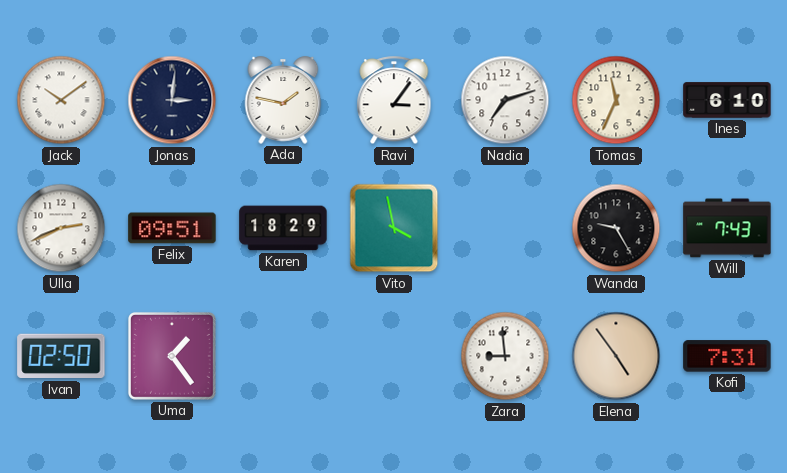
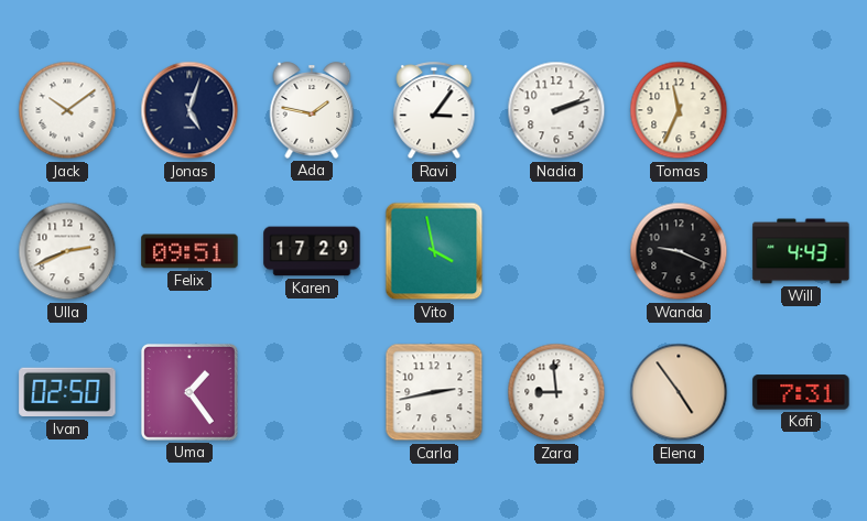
Jonas: 3:01 -> 5:03 (189, 110)
Nadia: 7:12 -> 2:12 (556, 110)
Ines: 6:10 -> none (727, 100)
Karen: 18:29 -> 17:29 (312, 251)
Wanda: 9:25 -> 9:19 (679, 251)
Will: 7:43 -> 4:43 (801, 251)
Carla: none -> 2:43 (434, 392)
